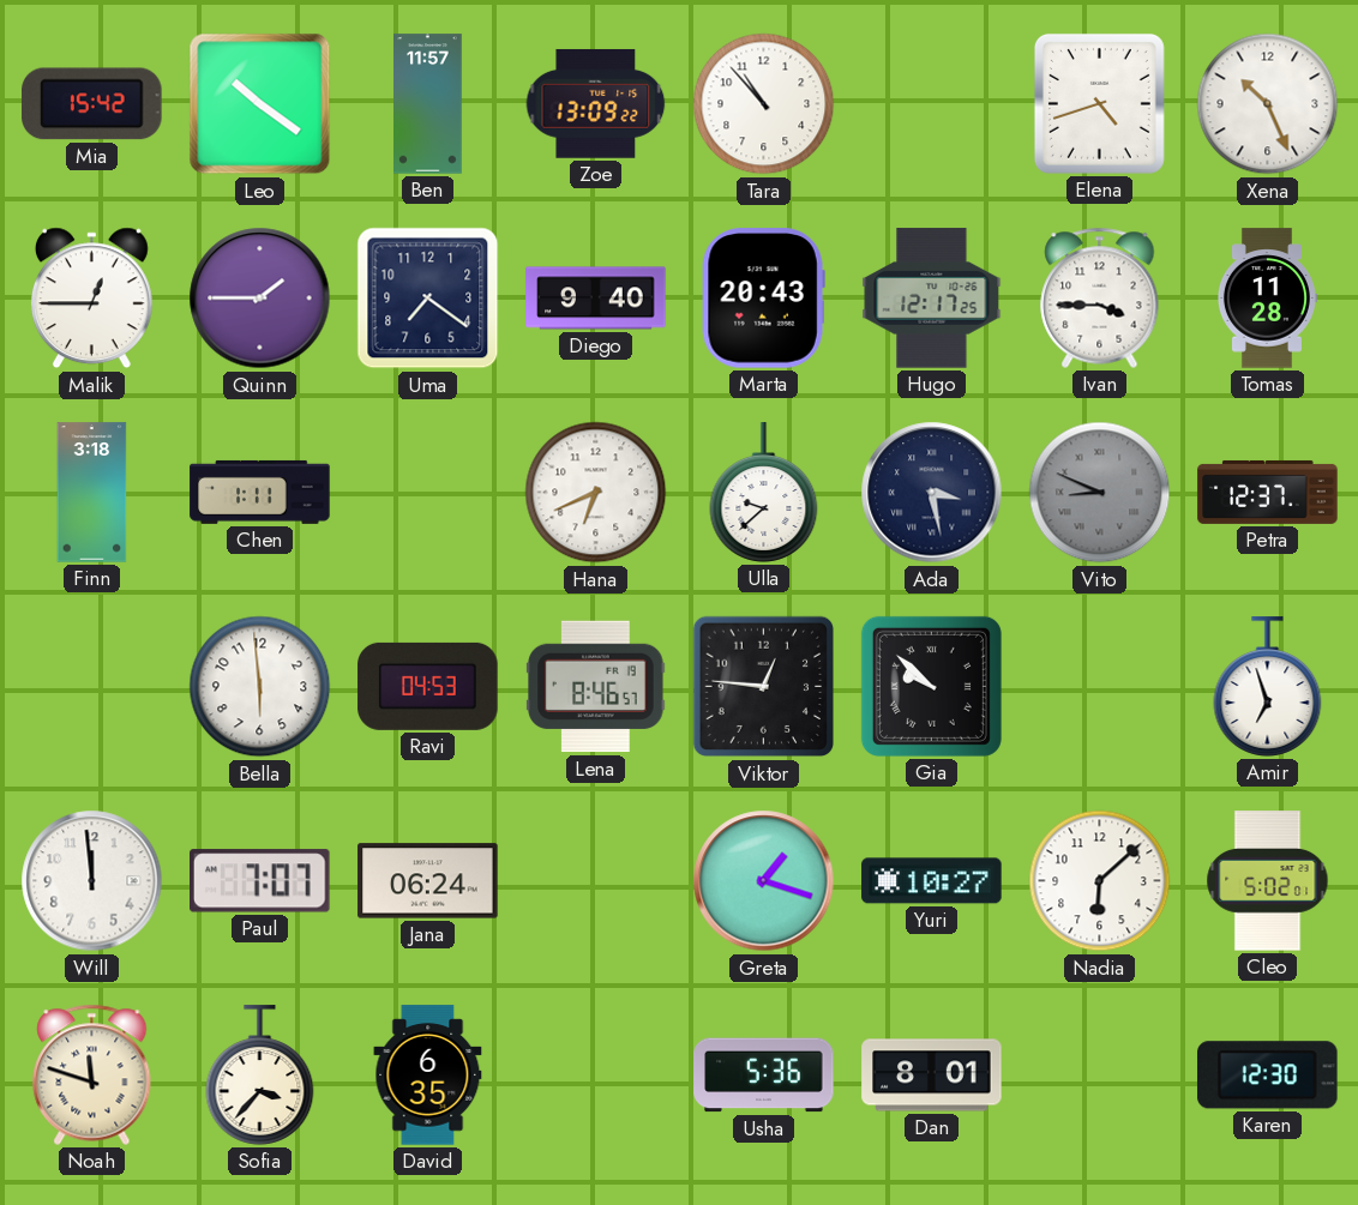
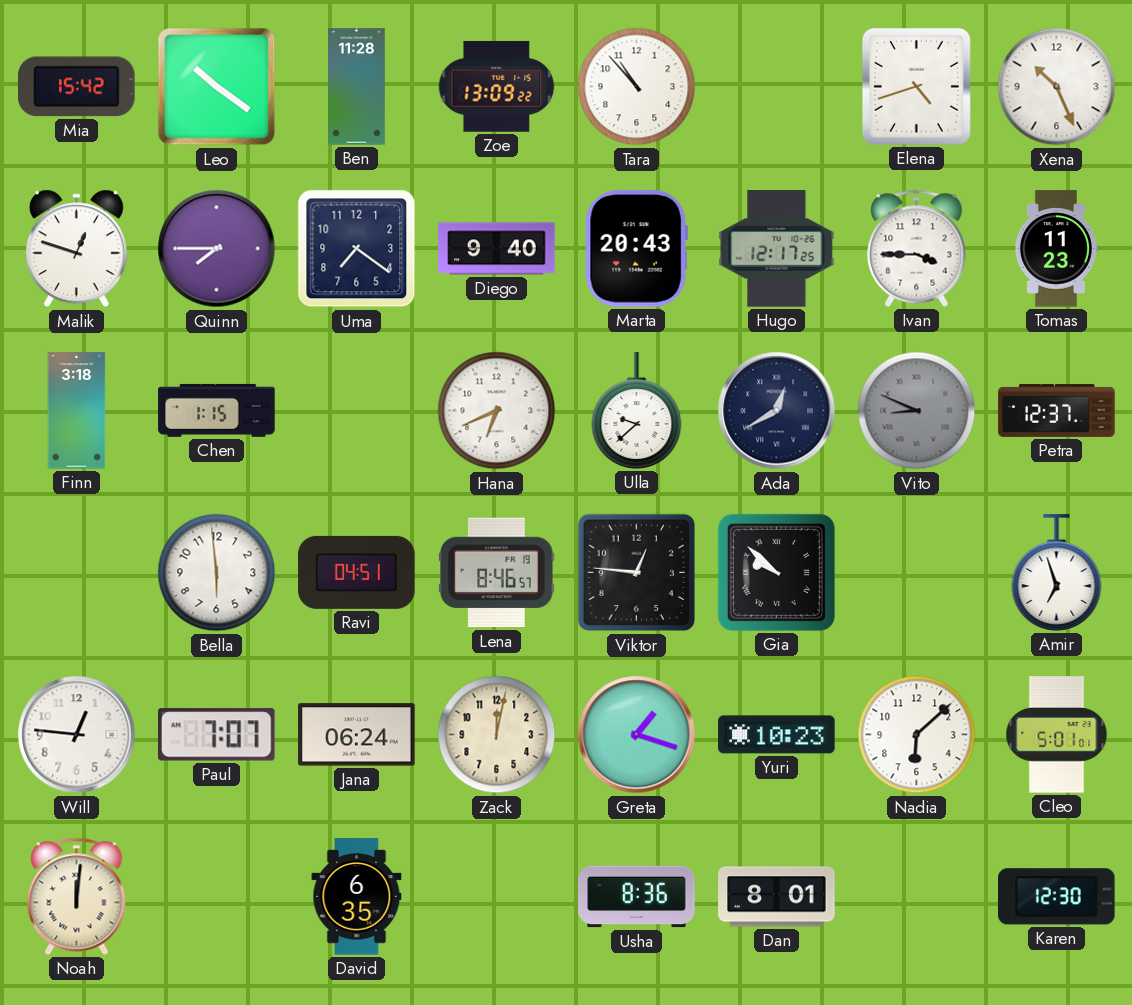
Ben: 11:57 -> 11:28 (357, 87)
Malik: 12:45 -> 12:48 (76, 249)
Quinn: 1:45 -> 7:45 (217, 249)
Tomas: 11:28 -> 11:23 (1056, 249)
Chen: 1:11 -> 1:15 (217, 410)
Ada: 3:28 -> 12:40 (777, 411)
Ravi: 04:53 -> 04:51 (357, 572)
Will: 11:59 -> 12:46 (77, 735)
Zack: none -> 12:02 (497, 735)
Yuri: 10:27 -> 10:23 (777, 735)
Cleo: 5:02 -> 5:01 (1057, 735)
Noah: 11:48 -> 12:01 (77, 896)
Sofia: 3:37 -> none (260, 1076)
Usha: 5:36 -> 8:36 (637, 897)
